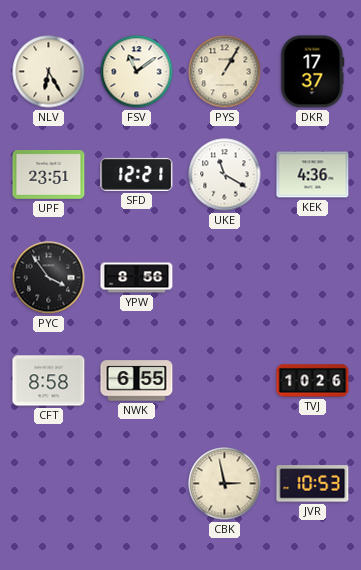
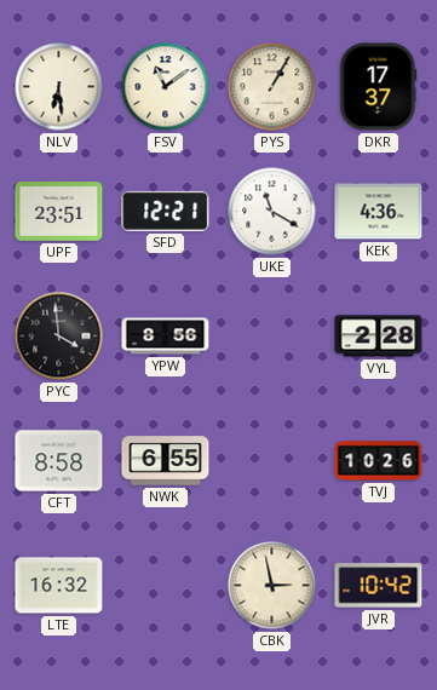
NLV: 6:25 -> 6:29 (59, 87)
PYC: 3:54 -> 3:59 (59, 337)
VYL: none -> 2:28 (379, 337)
LTE: none -> 16:32 (59, 586)
JVR: 10:53 -> 10:42 (379, 586)
